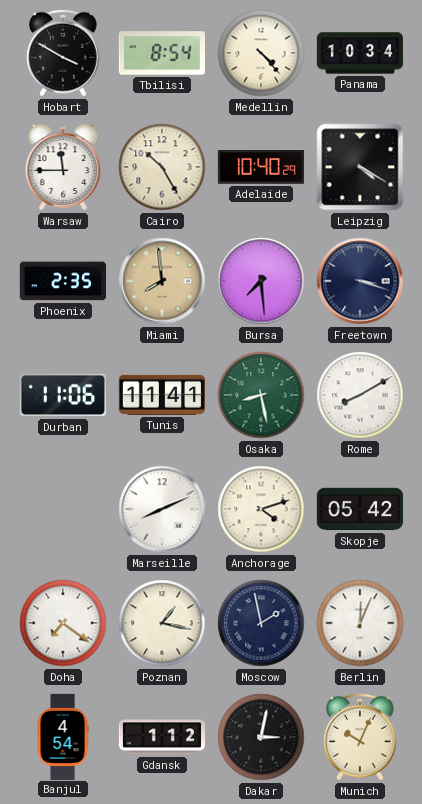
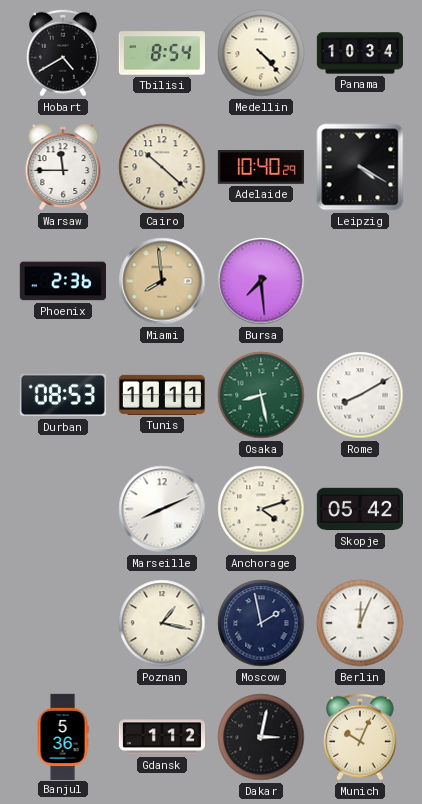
Hobart: 3:50 -> 4:40 (64, 53)
Cairo: 10:25 -> 10:22 (162, 167)
Phoenix: 2:35 -> 2:36 (63, 281)
Freetown: 3:18 -> none (360, 281)
Durban: 11:06 -> 08:53 (63, 395)
Tunis: 11:41 -> 11:11 (162, 395)
Doha: 7:21 -> none (63, 623)
Banjul: 4:54 -> 5:36 (63, 736)
